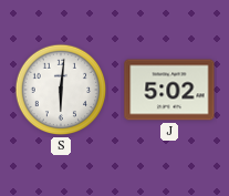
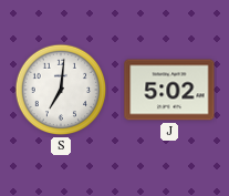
S: 6:01 -> 7:01 (61, 90)
